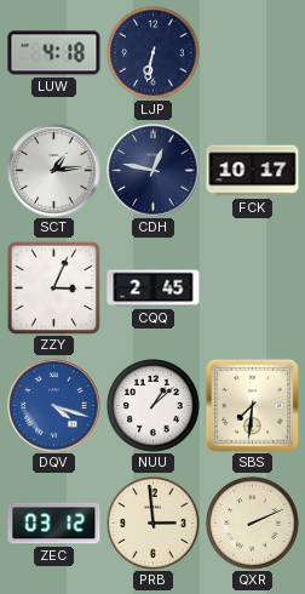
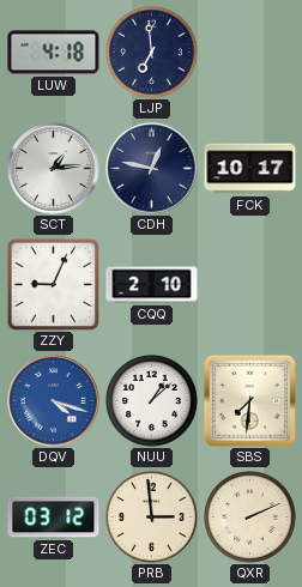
LJP: 6:32 -> 6:59 (152, 53)
ZZY: 3:04 -> 9:04 (53, 284)
CQQ: 2:45 -> 2:10 (152, 285)
